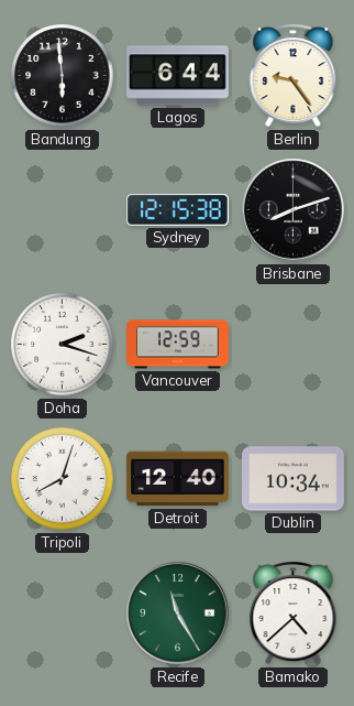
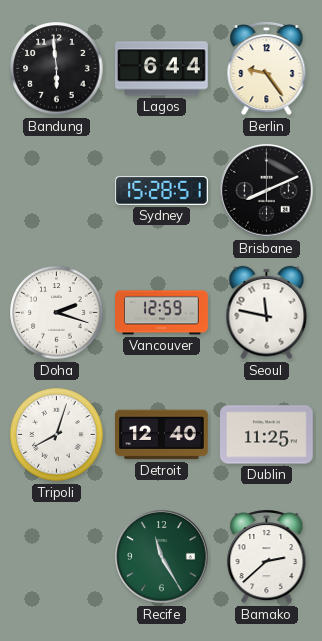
Sydney: 12:15 -> 15:28 (162, 191)
Brisbane: 8:12 -> 8:11 (267, 191)
Seoul: none -> 11:47 (267, 313)
Dublin: 10:34 -> 11:25 (267, 435)
Bamako: 4:38 -> 2:38 (267, 557)
